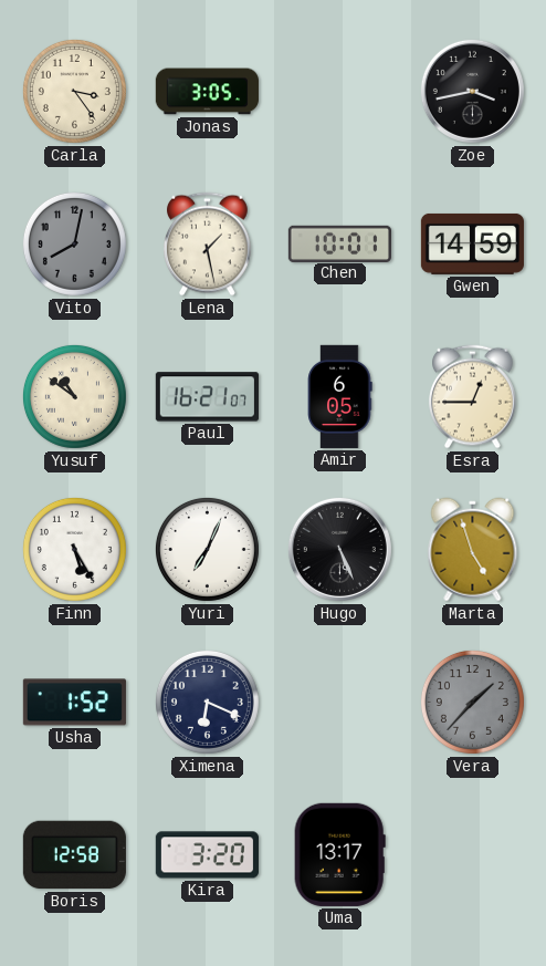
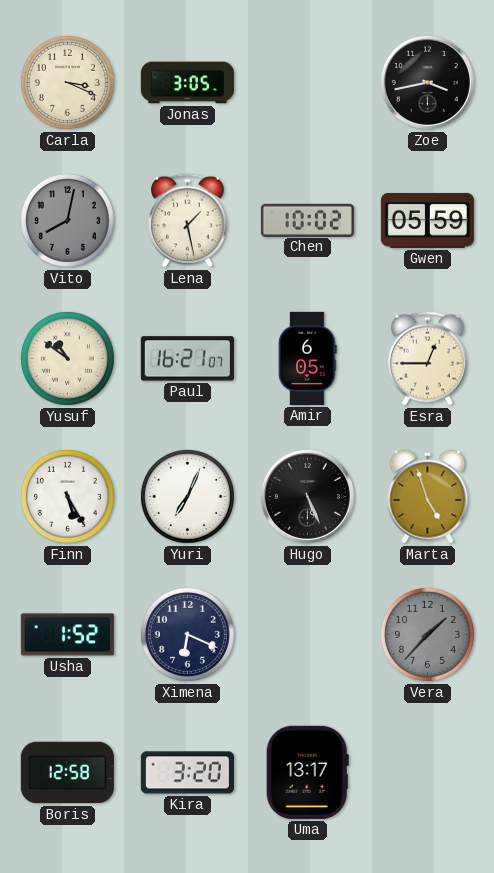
Carla: 3:24 -> 3:19 (67, 82)
Chen: 10:01 -> 10:02 (307, 220)
Gwen: 14:59 -> 05:59 (427, 220)
